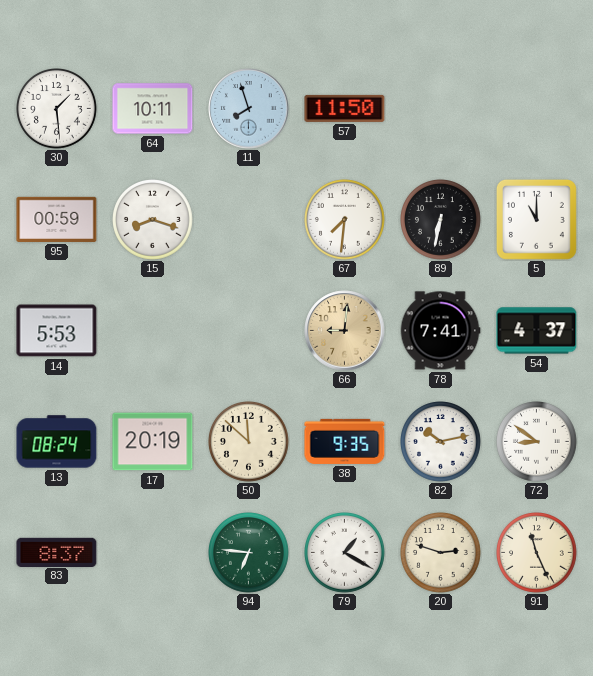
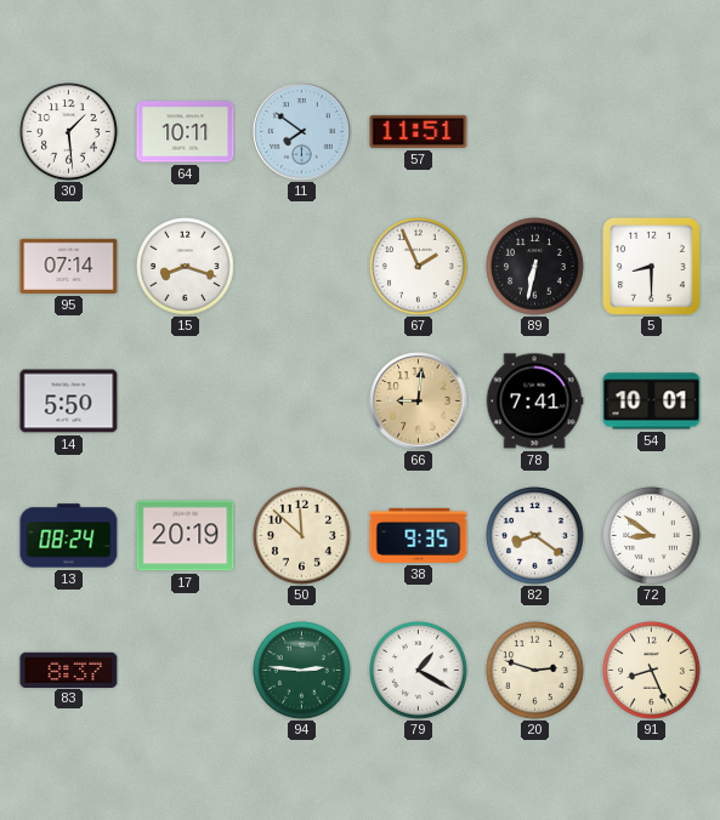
11: 7:57 -> 7:51 (302, 132)
57: 11:50 -> 11:51 (419, 131)
95: 00:59 -> 07:14 (69, 266)
67: 7:31 -> 1:56 (419, 267)
5: 11:00 -> 8:30 (651, 266)
14: 5:53 -> 5:50 (69, 402)
54: 4:37 -> 10:01 (652, 402)
82: 10:13 -> 8:21 (535, 536)
94: 6:46 -> 2:46 (302, 671)
91: 11:26 -> 8:26 (652, 671)
